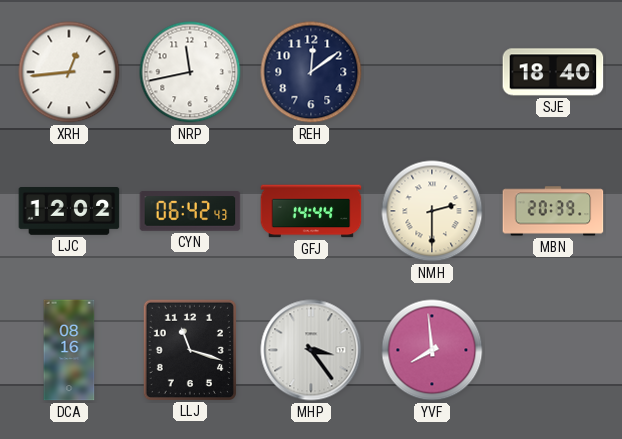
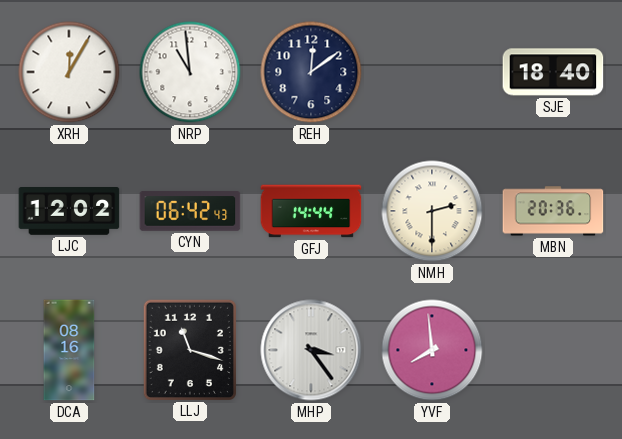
XRH: 12:44 -> 12:05 (69, 72)
NRP: 11:43 -> 10:59 (190, 72)
MBN: 20:39 -> 20:36 (553, 211)
